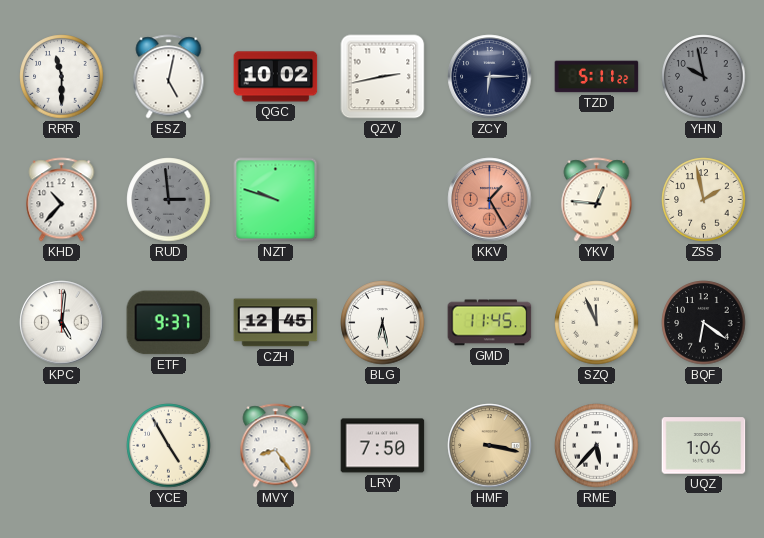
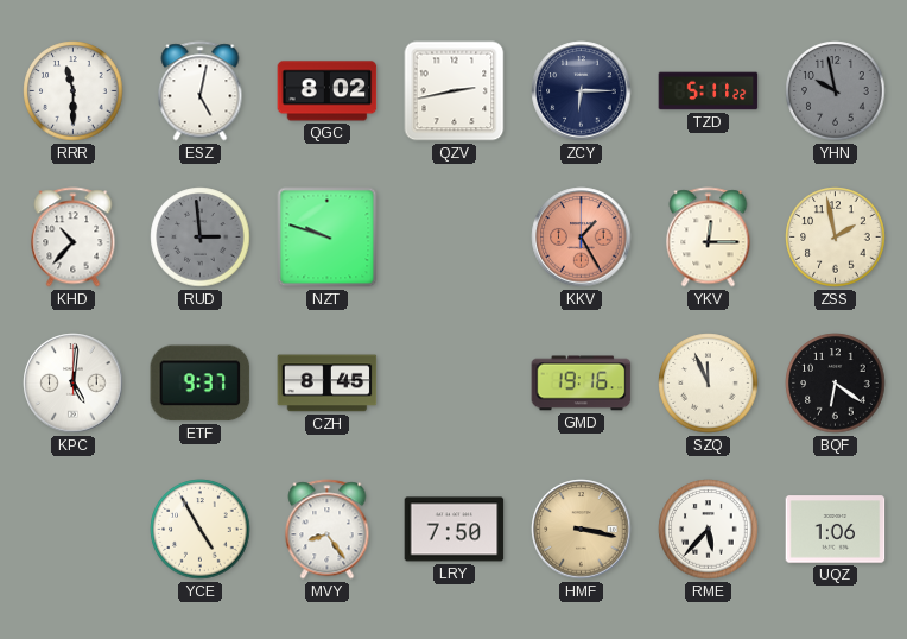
QGC: 10:02 -> 8:02 (328, 91)
YKV: 12:46 -> 12:15 (709, 238)
CZH: 12:45 -> 8:45 (328, 384)
BLG: 6:28 -> none (383, 323)
GMD: 11:45 -> 19:16 (582, 384)
